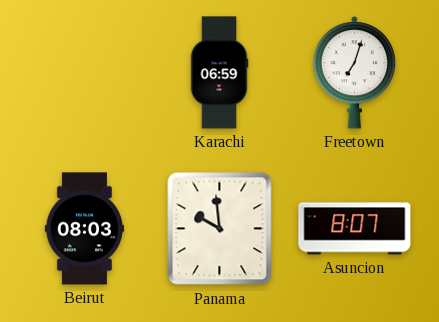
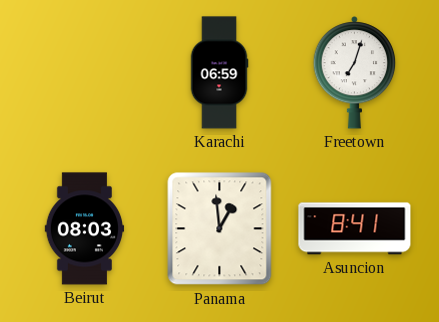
Panama: 9:59 -> 12:59 (220, 229)
Asuncion: 8:07 -> 8:41 (355, 229)
